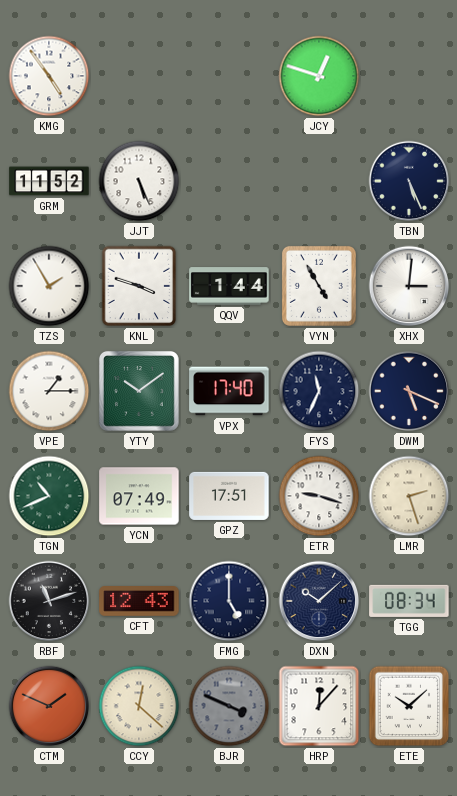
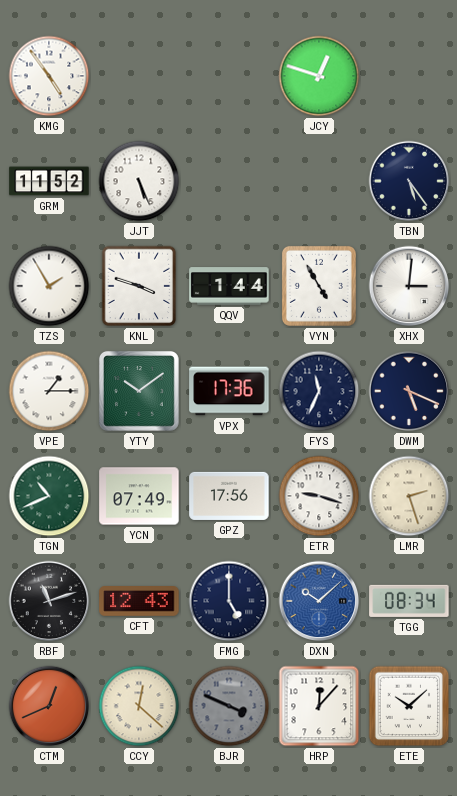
TBN: 5:26 -> 5:24 (409, 181)
VPX: 17:40 -> 17:36 (229, 391)
GPZ: 17:51 -> 17:56 (229, 496)
DXN dial: navy -> blue (319, 601)
CTM: 1:49 -> 12:41 (49, 706)
